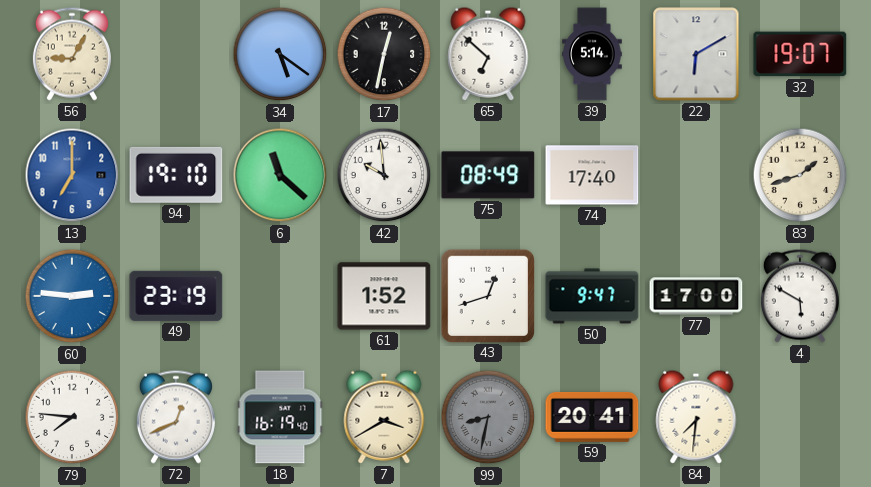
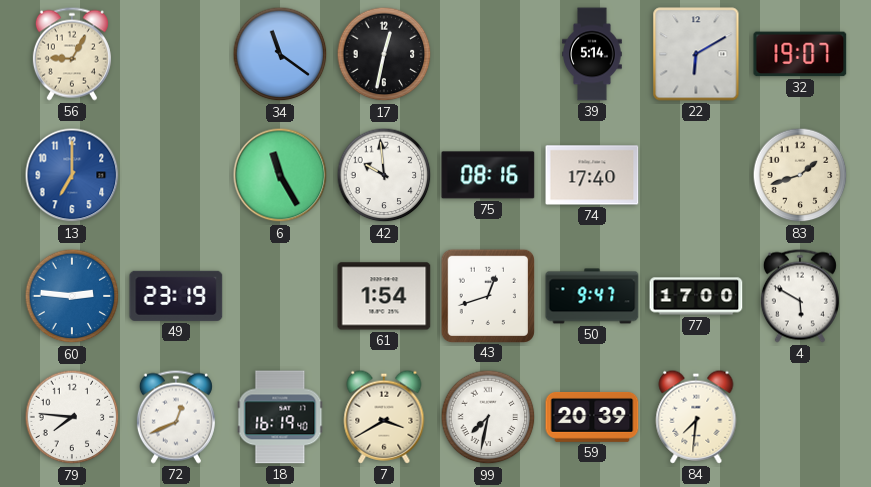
34: 5:21 -> 11:21 (280, 54)
65: 6:52 -> none (488, 54)
94: 19:10 -> none (176, 175)
6: 11:22 -> 11:25 (280, 175)
75: 08:49 -> 08:16 (488, 175)
61: 1:52 -> 1:54 (384, 296)
99: 8:32 -> 7:32 (488, 417)
99 dial: grey -> white (488, 417)
59: 20:41 -> 20:39 (592, 417)
